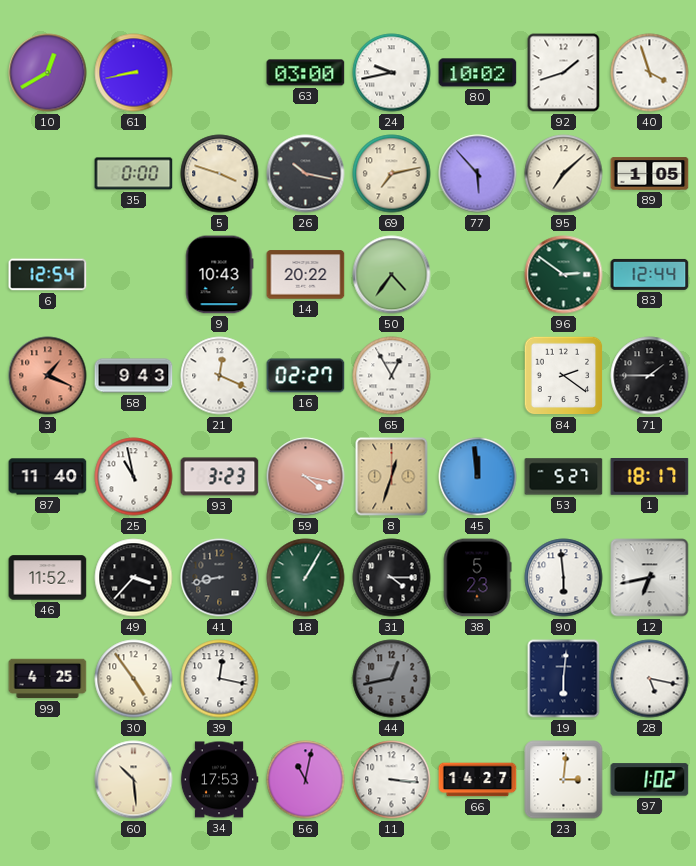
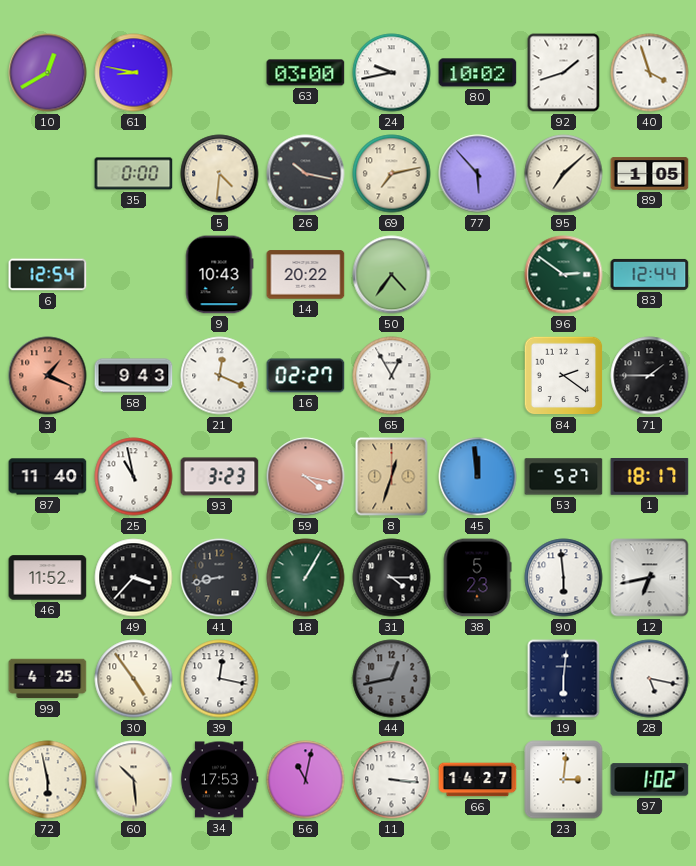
61: 8:43 -> 8:47 (134, 73)
5: 3:48 -> 4:31 (220, 174)
72: none -> 5:58 (48, 780)
